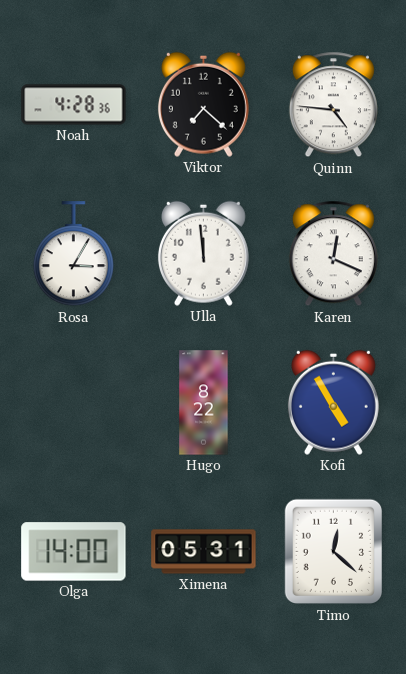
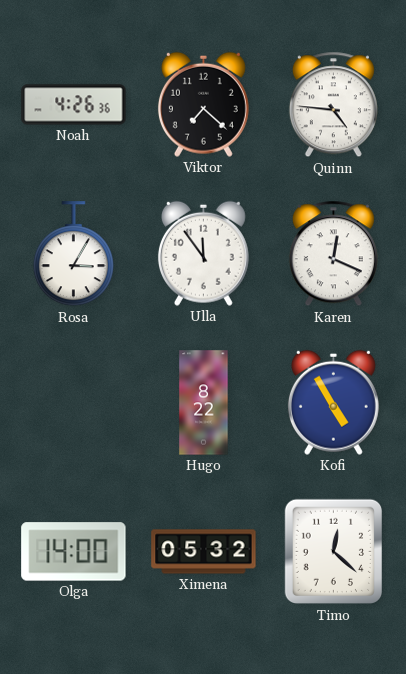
Noah: 4:28 -> 4:26 (74, 105)
Ulla: 11:59 -> 11:54 (203, 253)
Ximena: 05:31 -> 05:32 (204, 552)
